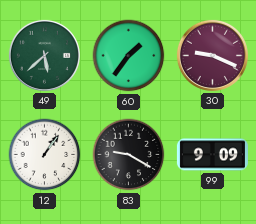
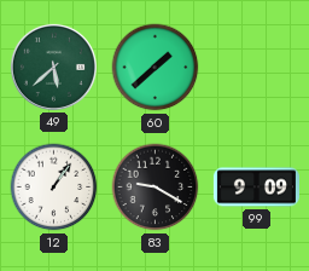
60: 1:36 -> 1:38 (156, 68)
30: 9:19 -> none (212, 55)
